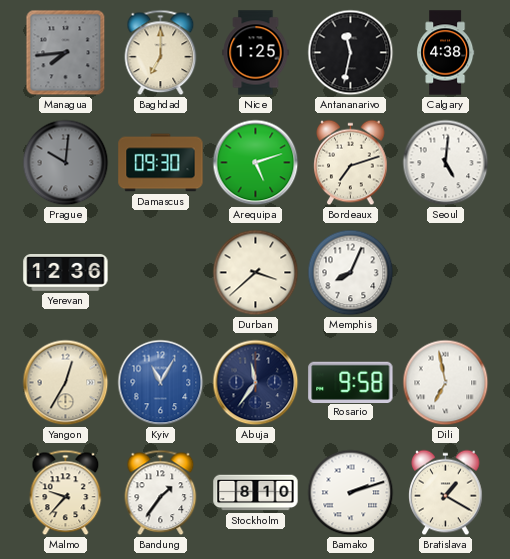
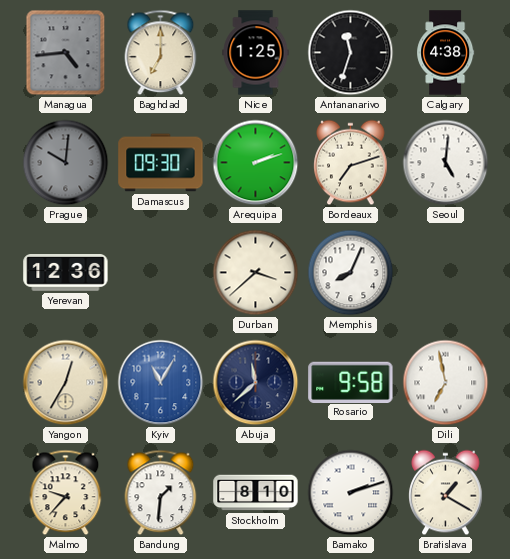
Managua: 7:44 -> 4:44 (66, 53)
Antananarivo: 11:32 -> 11:33 (351, 53)
Arequipa: 5:12 -> 2:12 (256, 163)
Abuja: 11:36 -> 11:38 (256, 383)
Bandung: 1:36 -> 1:31 (161, 493)
